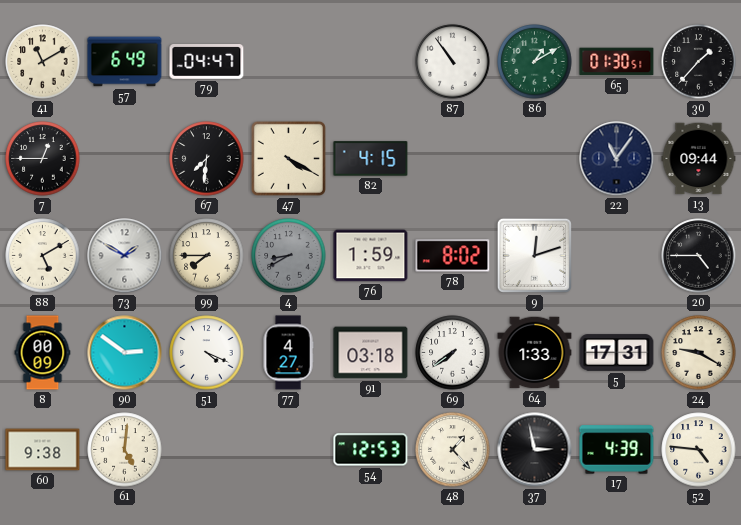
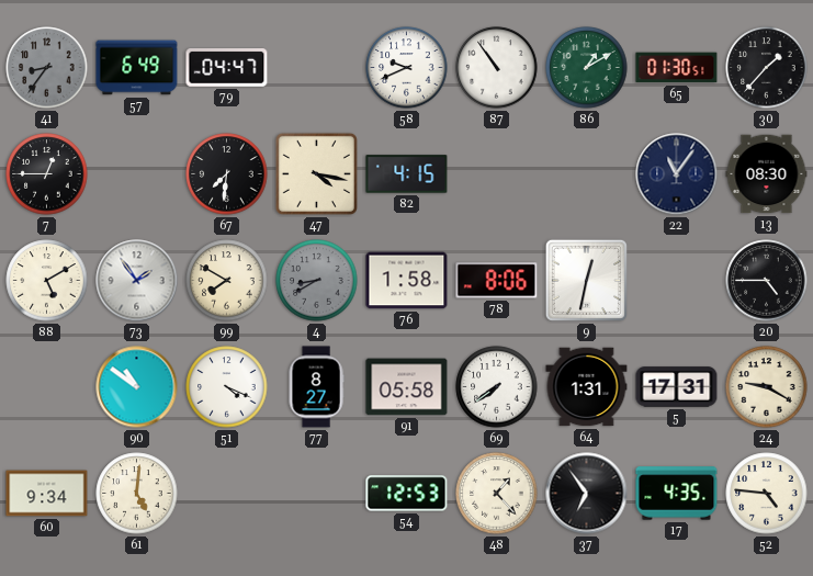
41: 11:10 -> 8:36 (47, 68)
41 dial: cream -> grey (47, 68)
58: none -> 9:41 (407, 68)
47: 4:20 -> 4:17 (316, 173)
13: 09:44 -> 08:30 (767, 174)
73: 1:50 -> 1:54 (137, 281)
99: 7:45 -> 7:50 (227, 281)
76: 1:59 -> 1:58 (407, 281)
78: 8:02 -> 8:06 (497, 281)
9: 12:12 -> 12:32 (586, 280)
8: 00:09 -> none (43, 353)
90: 2:51 -> 10:51 (137, 387)
77: 4:27 -> 8:27 (316, 387)
91: 03:18 -> 05:58 (407, 387)
64: 1:33 -> 1:31 (587, 387)
60: 9:38 -> 9:34 (47, 494)
37: 2:58 -> 6:54 (587, 494)
17: 4:39 -> 4:35 (677, 494)
